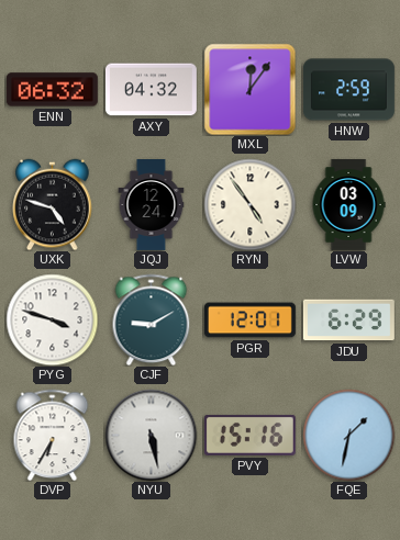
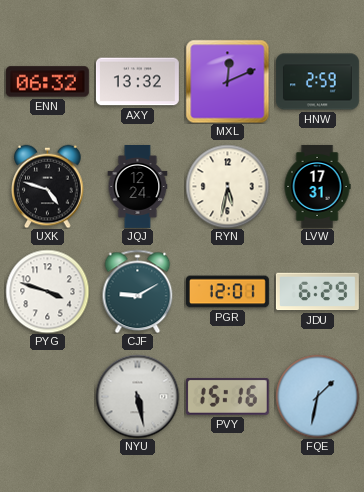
AXY: 04:32 -> 13:32 (137, 82)
MXL: 12:06 -> 12:11 (227, 81)
RYN: 4:54 -> 5:32 (227, 186)
LVW: 03:09 -> 17:31 (317, 186)
DVP: 6:35 -> none (53, 435)
